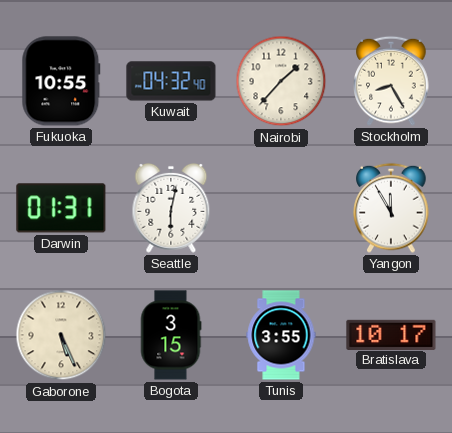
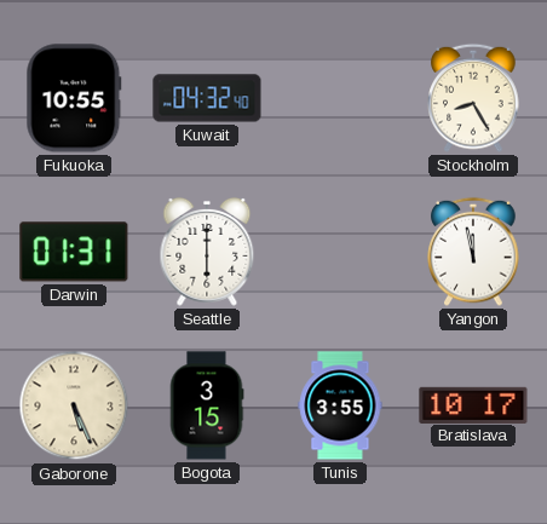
Nairobi: 1:37 -> none (281, 81)
Seattle: 6:02 -> 6:00 (207, 252)
Yangon: 11:55 -> 11:58 (473, 252)
